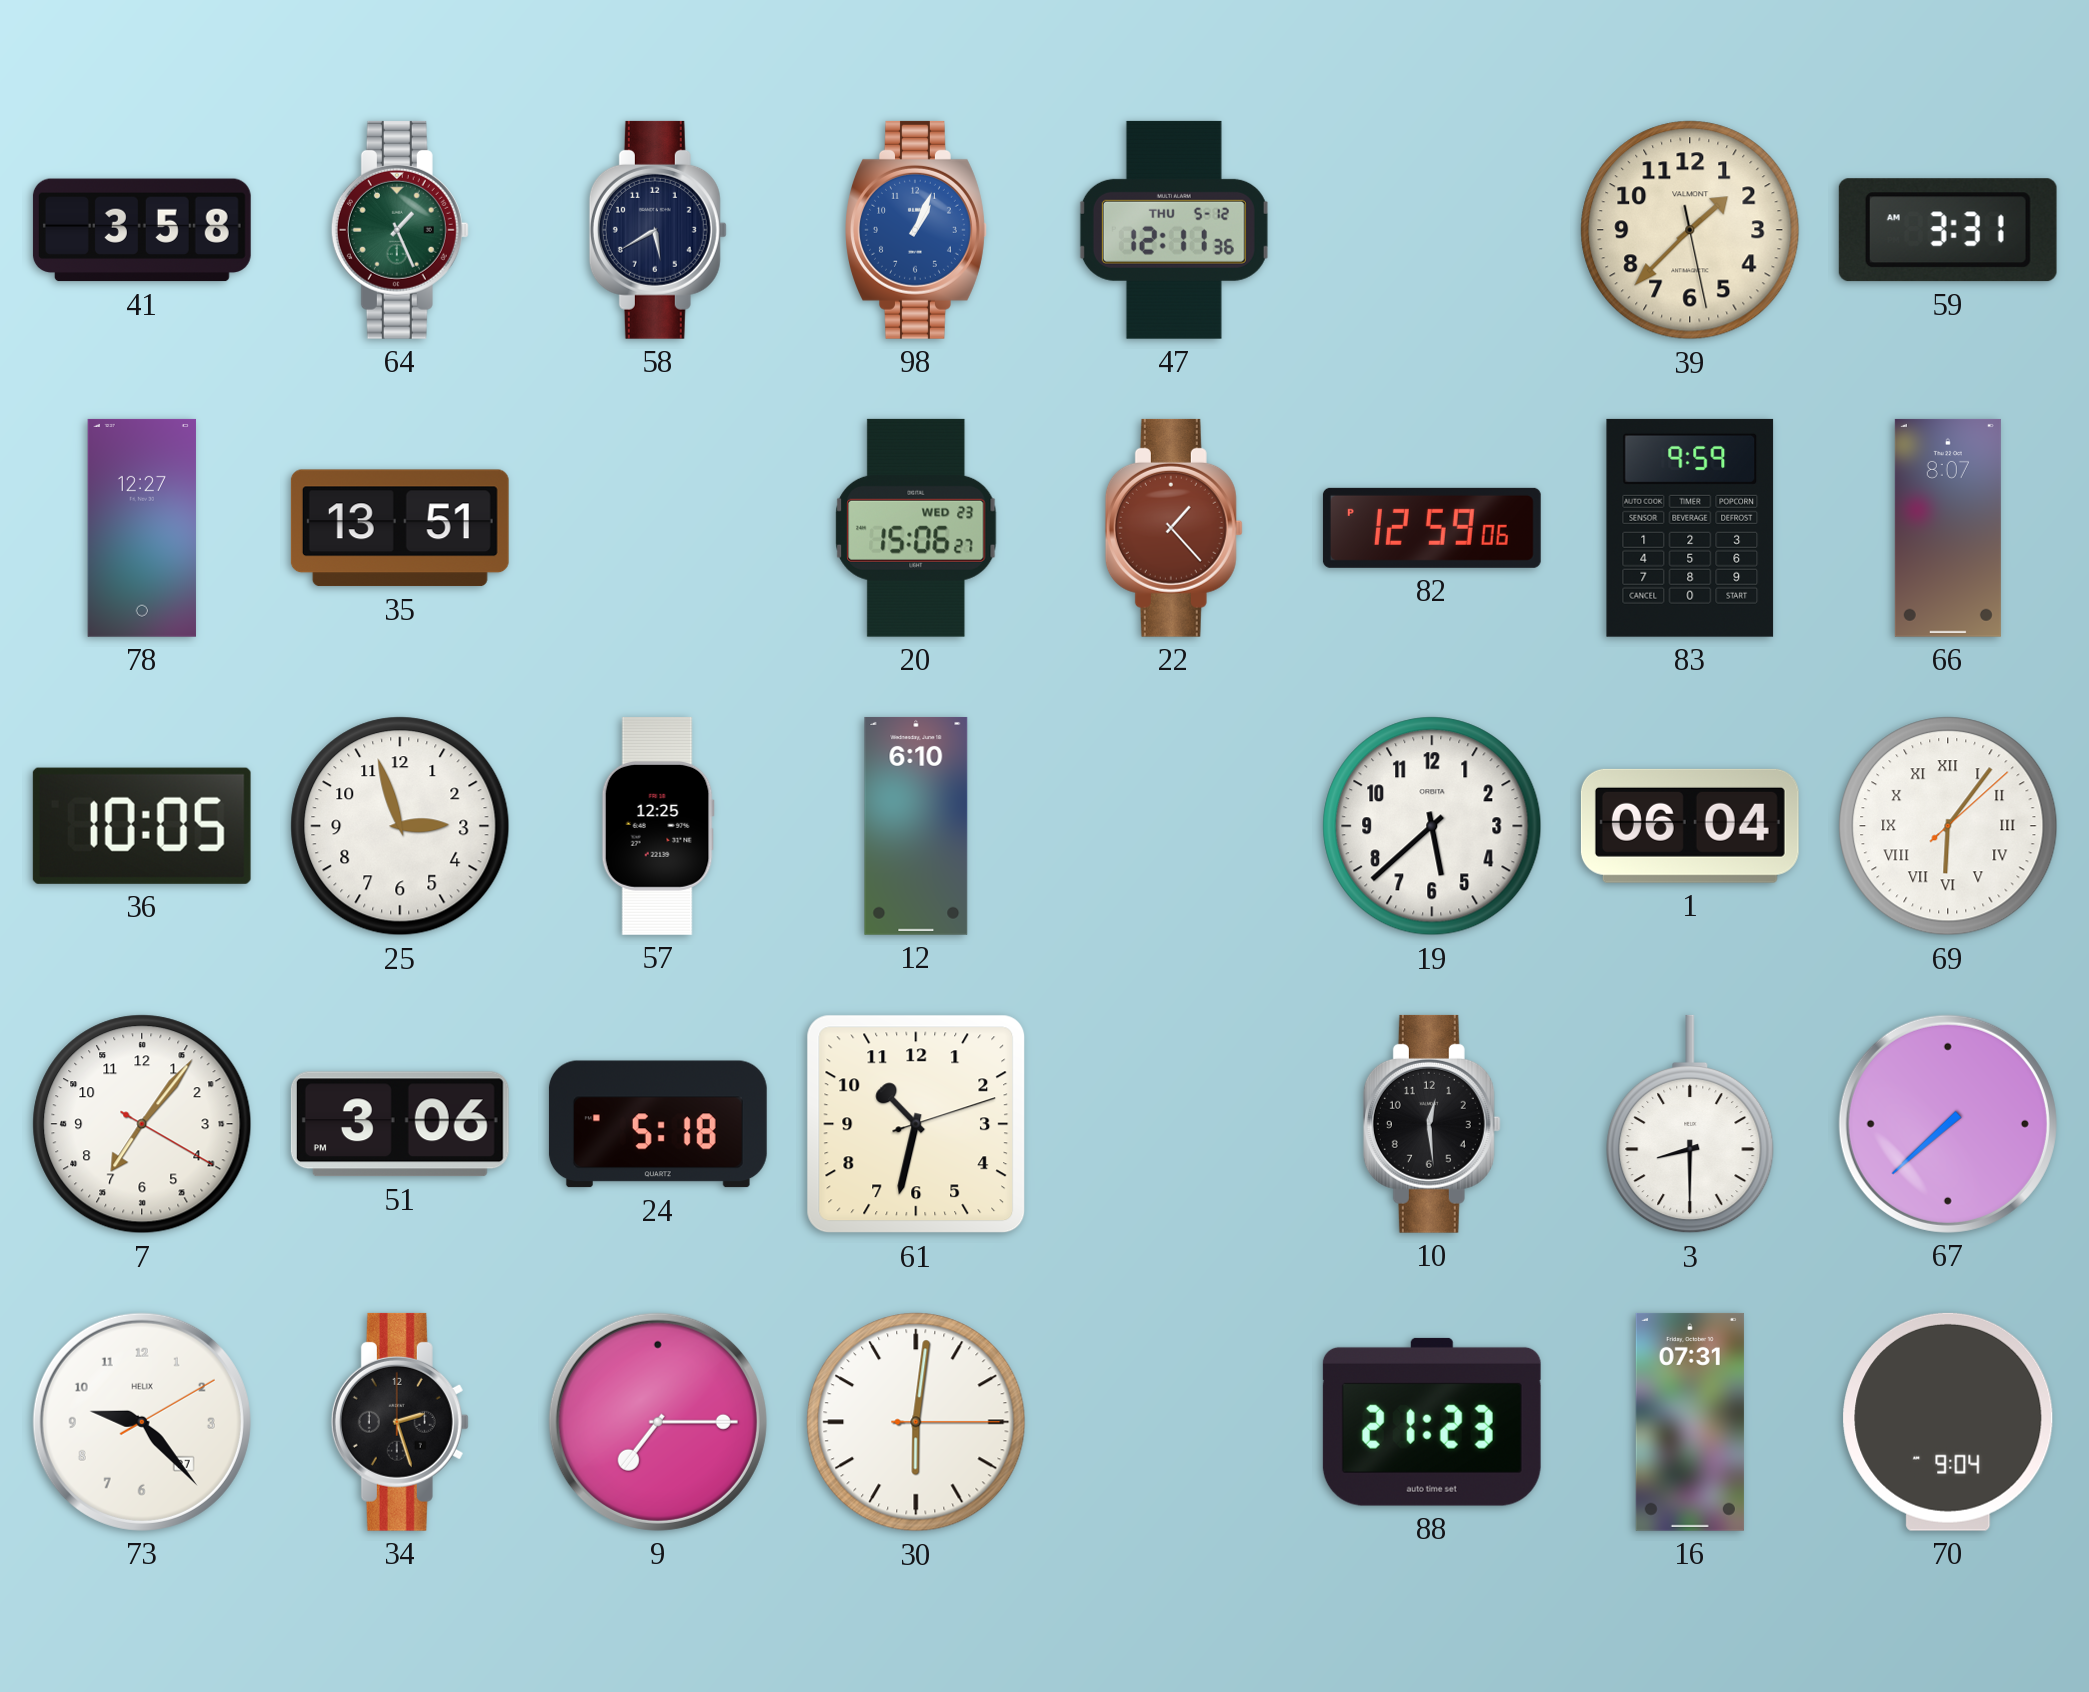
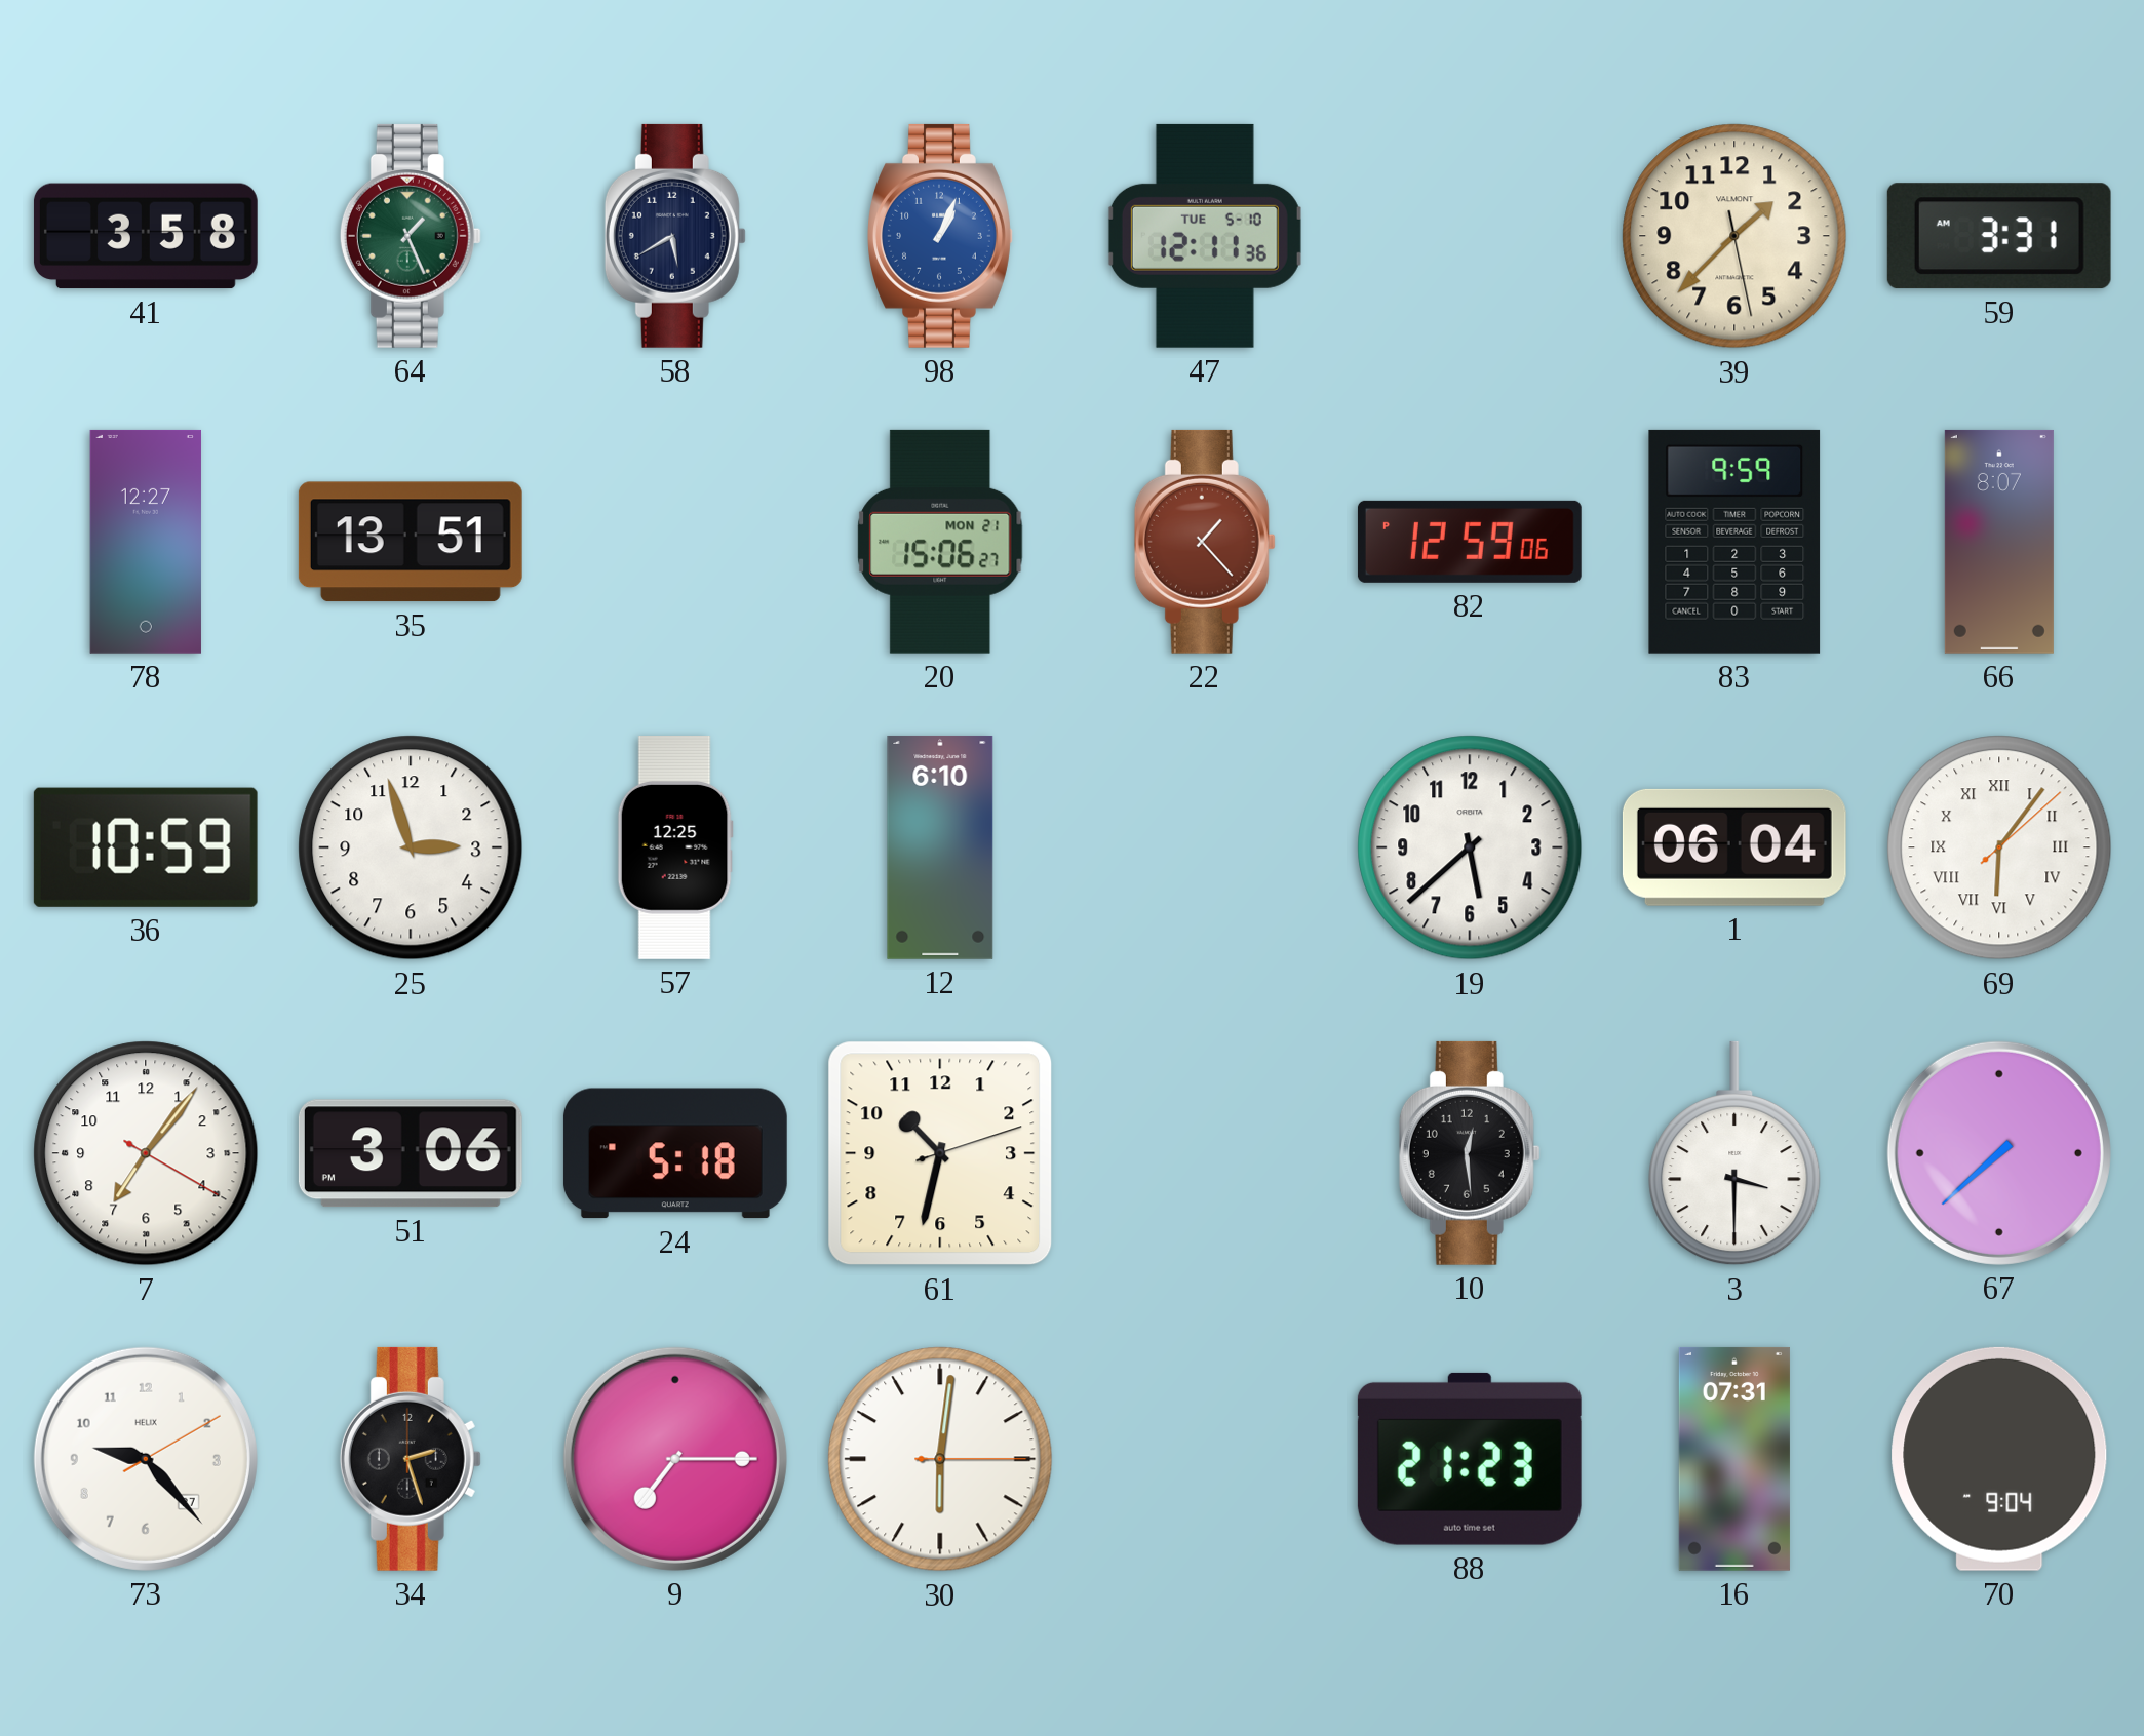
47 date: THU 5-12 -> TUE 5-10 (1205, 236)
20 date: WED 23 -> MON 21 (940, 542)
36: 10:05 -> 10:59 (146, 847)
3: 8:30 -> 3:30 (1734, 1153)
